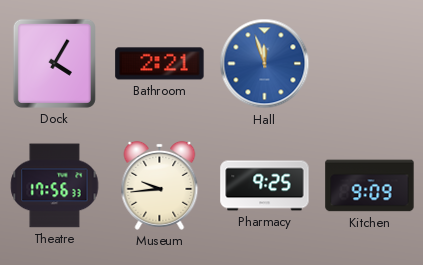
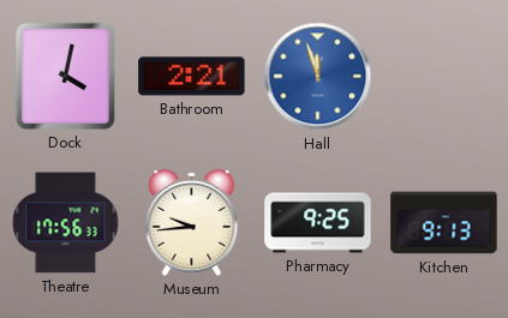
Dock: 4:05 -> 4:02 (65, 76)
Kitchen: 9:09 -> 9:13 (444, 223)
